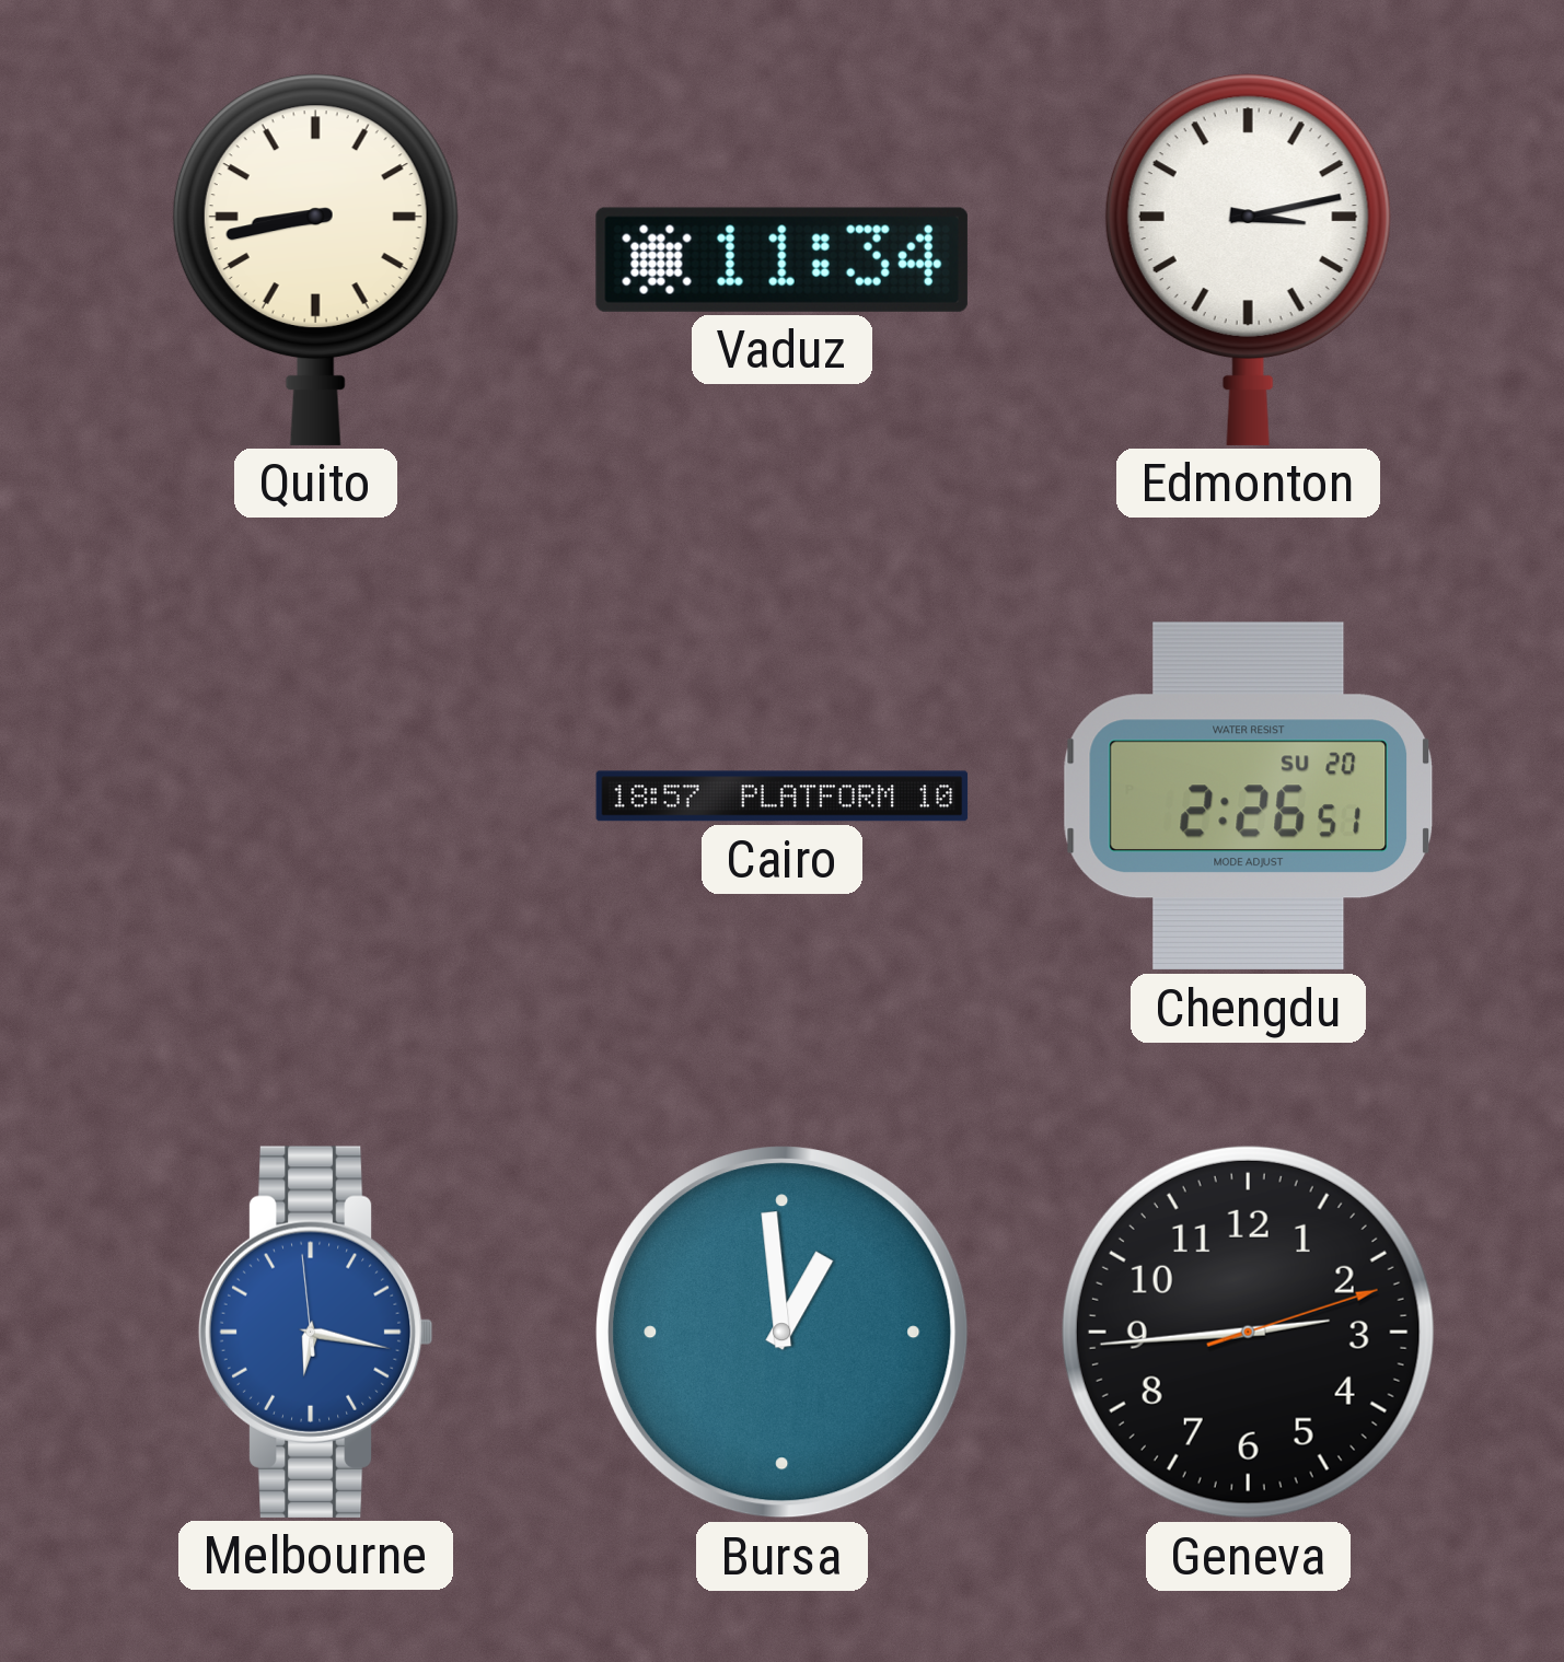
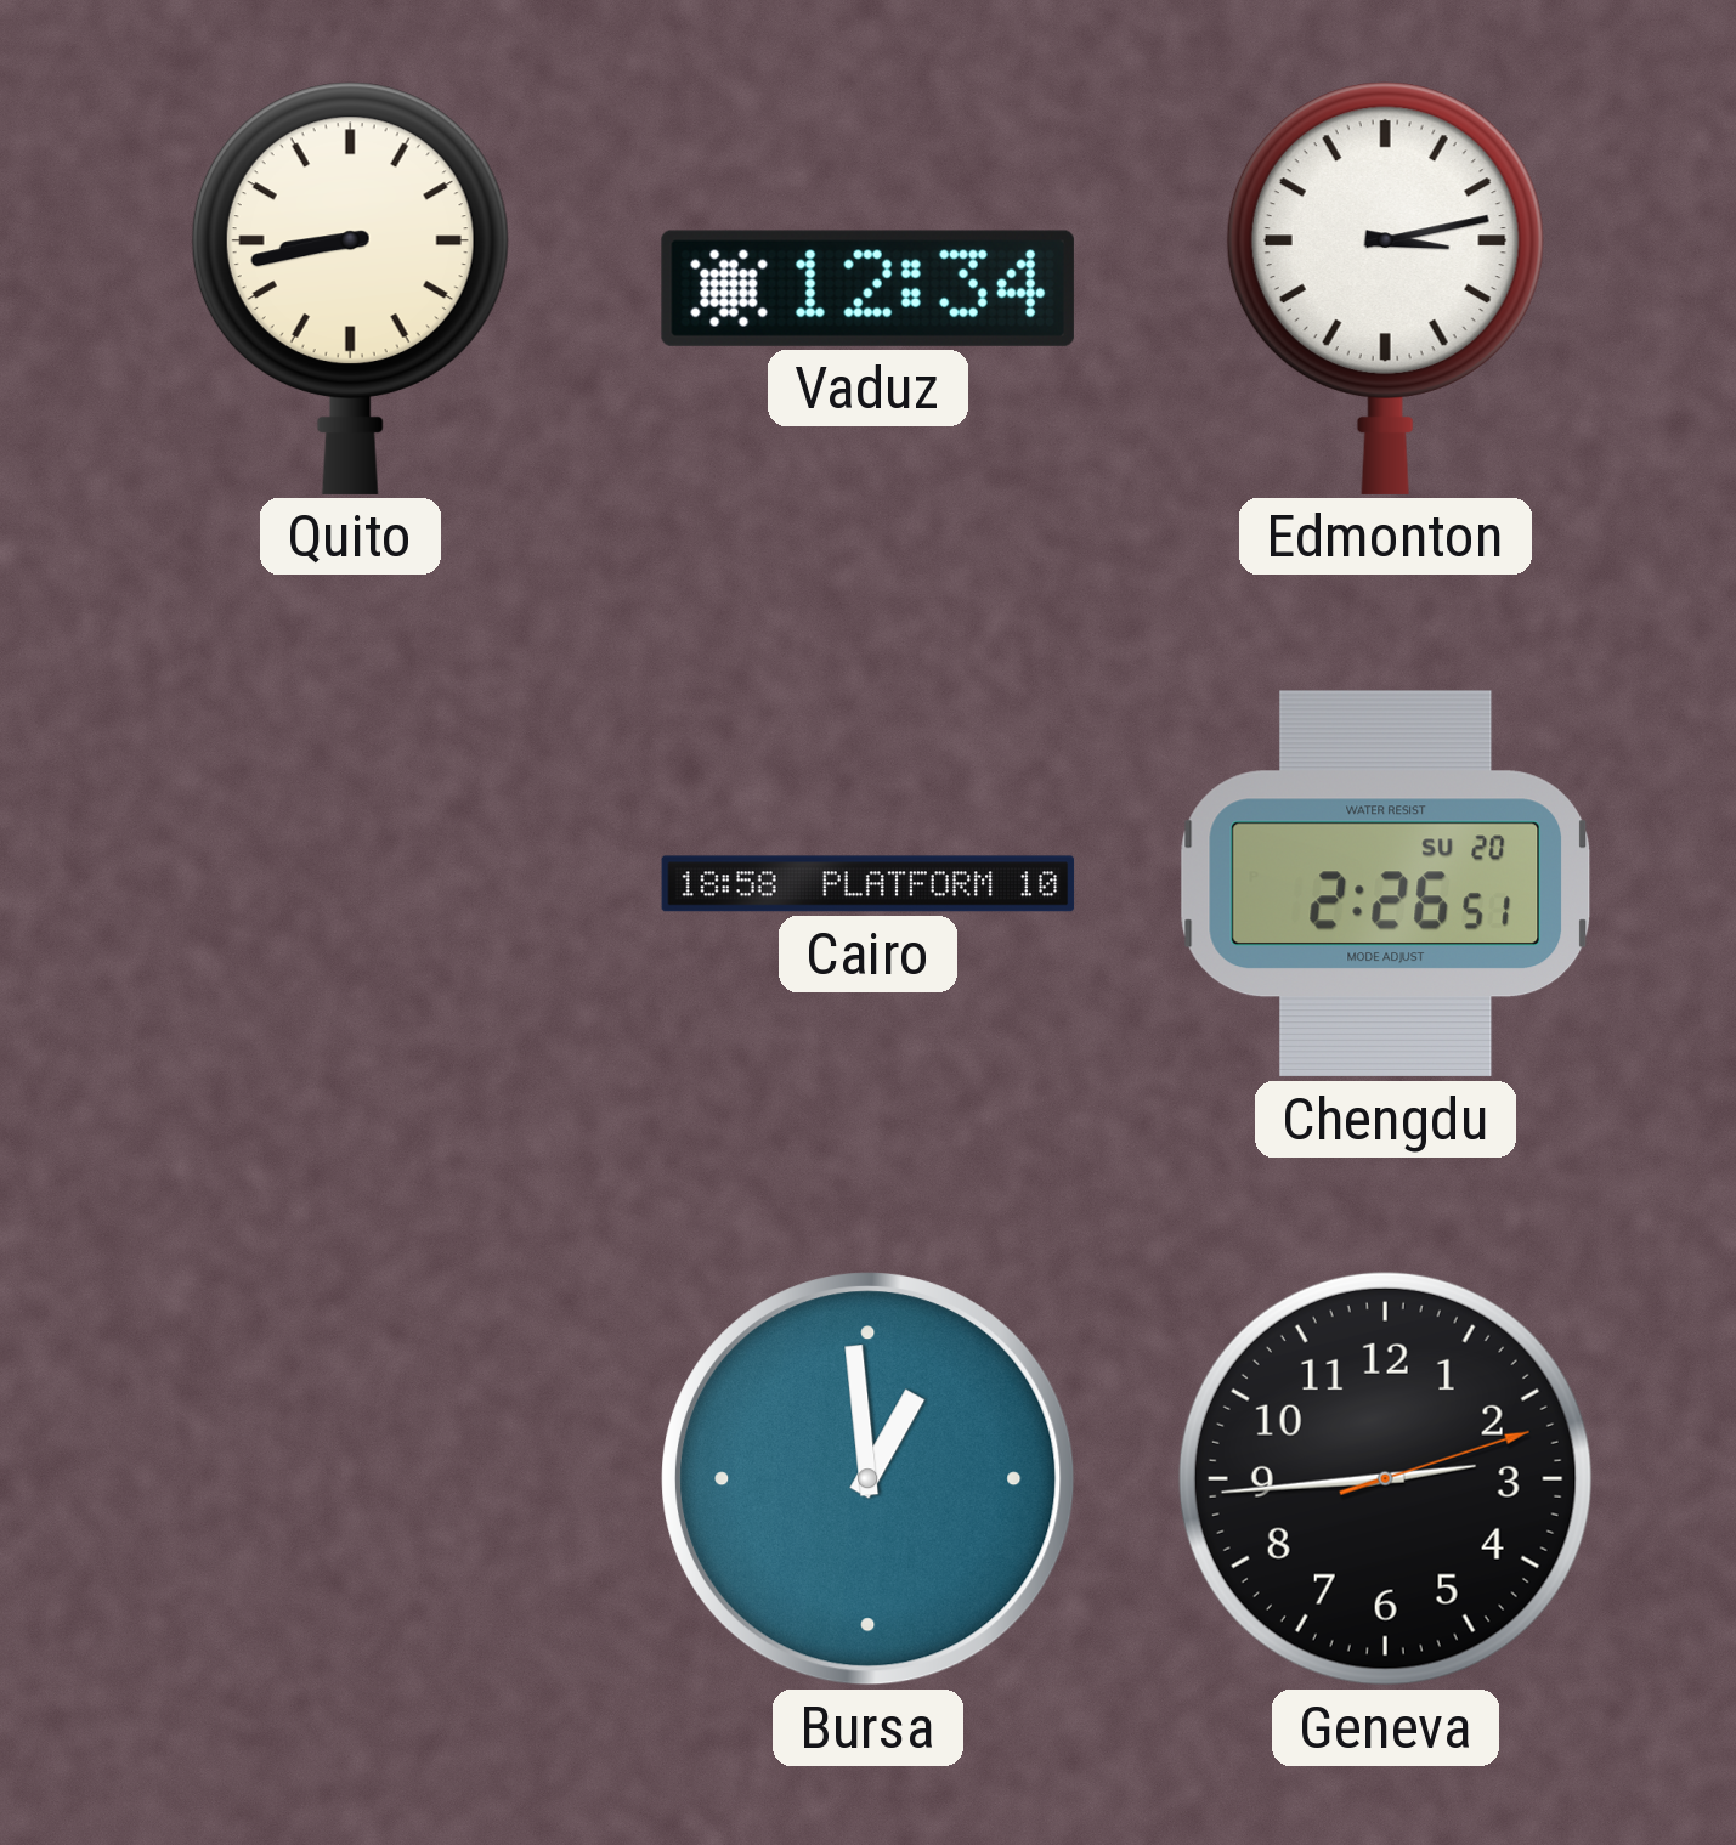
Vaduz: 11:34 -> 12:34 (867, 288)
Cairo: 18:57 -> 18:58 (869, 884)
Melbourne: 6:16 -> none (315, 1332)
